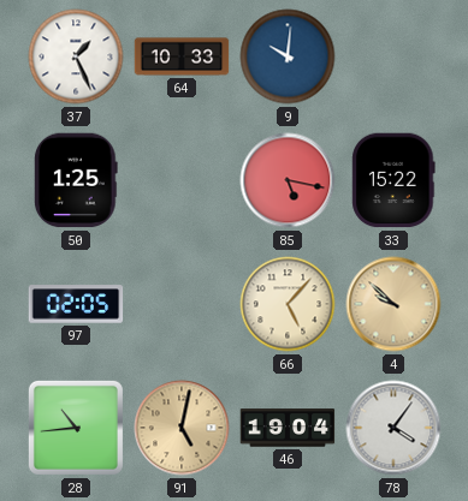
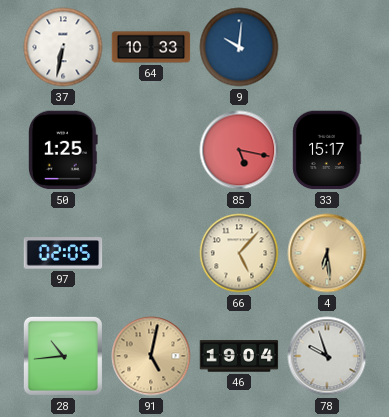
37: 1:26 -> 6:32 (63, 47)
33: 15:22 -> 15:17 (327, 150)
4: 9:52 -> 6:29 (327, 253)
78: 4:06 -> 9:57 (327, 356)
